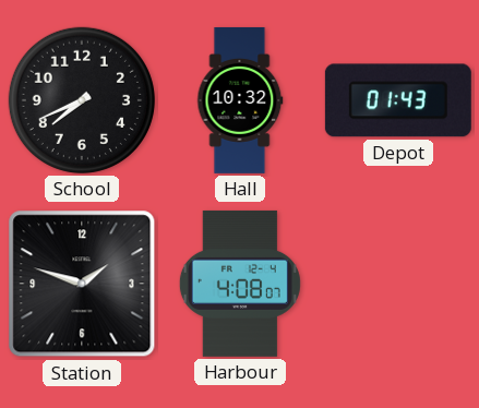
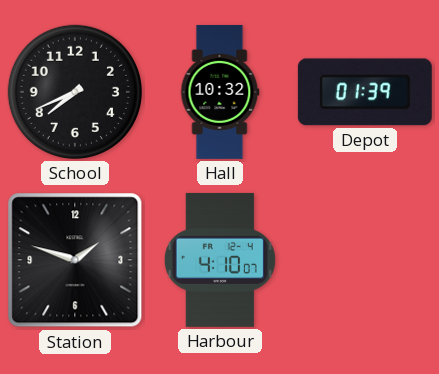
Depot: 01:43 -> 01:39 (365, 92)
Harbour: 4:08 -> 4:10 (220, 260)
